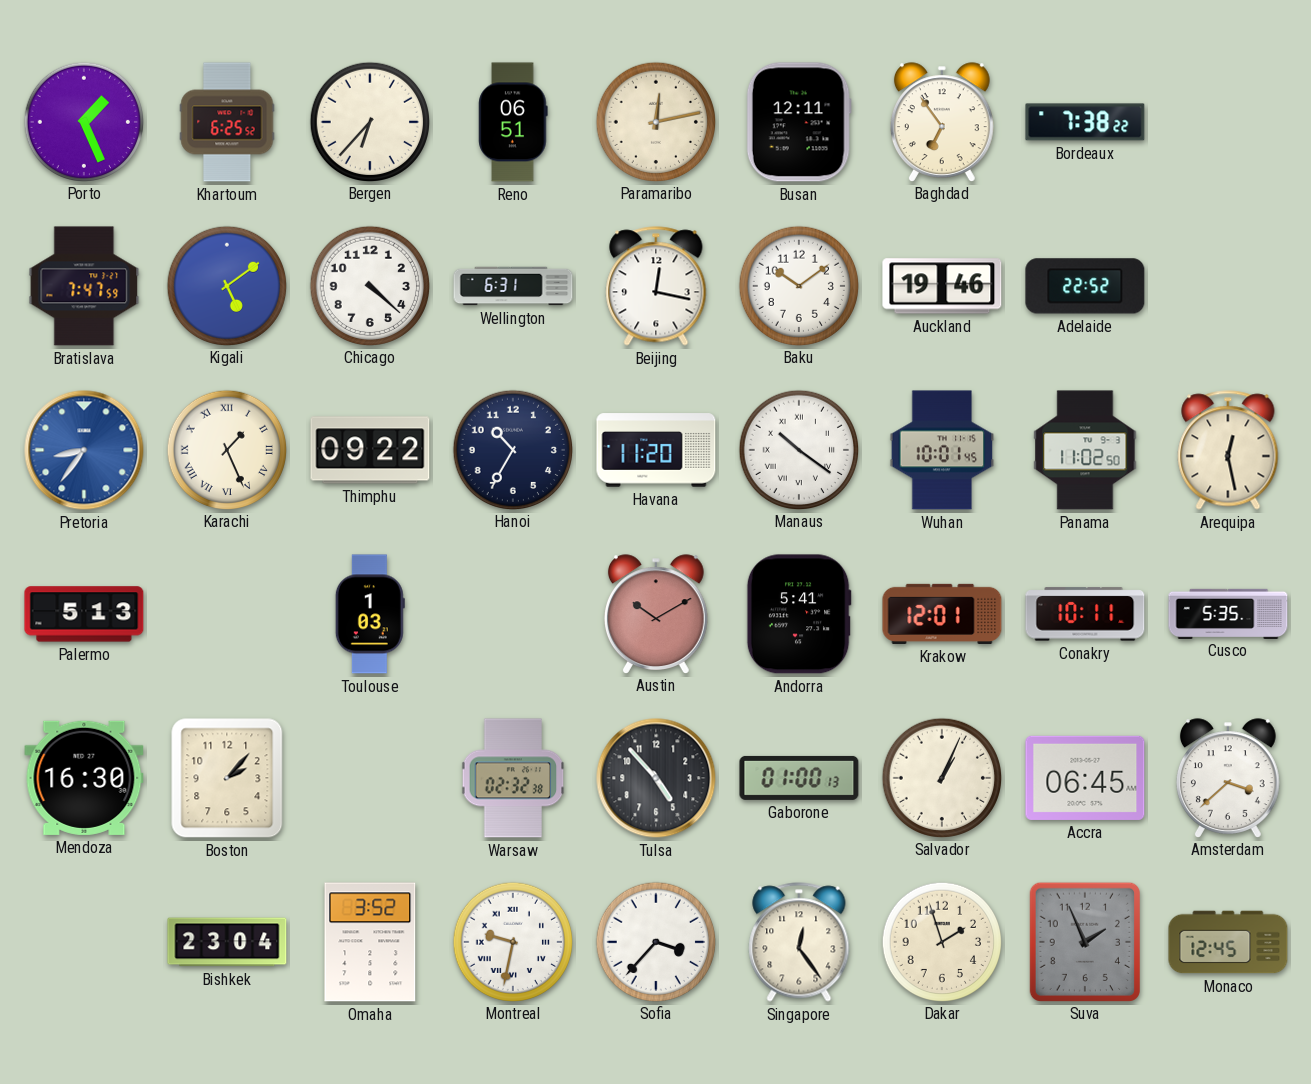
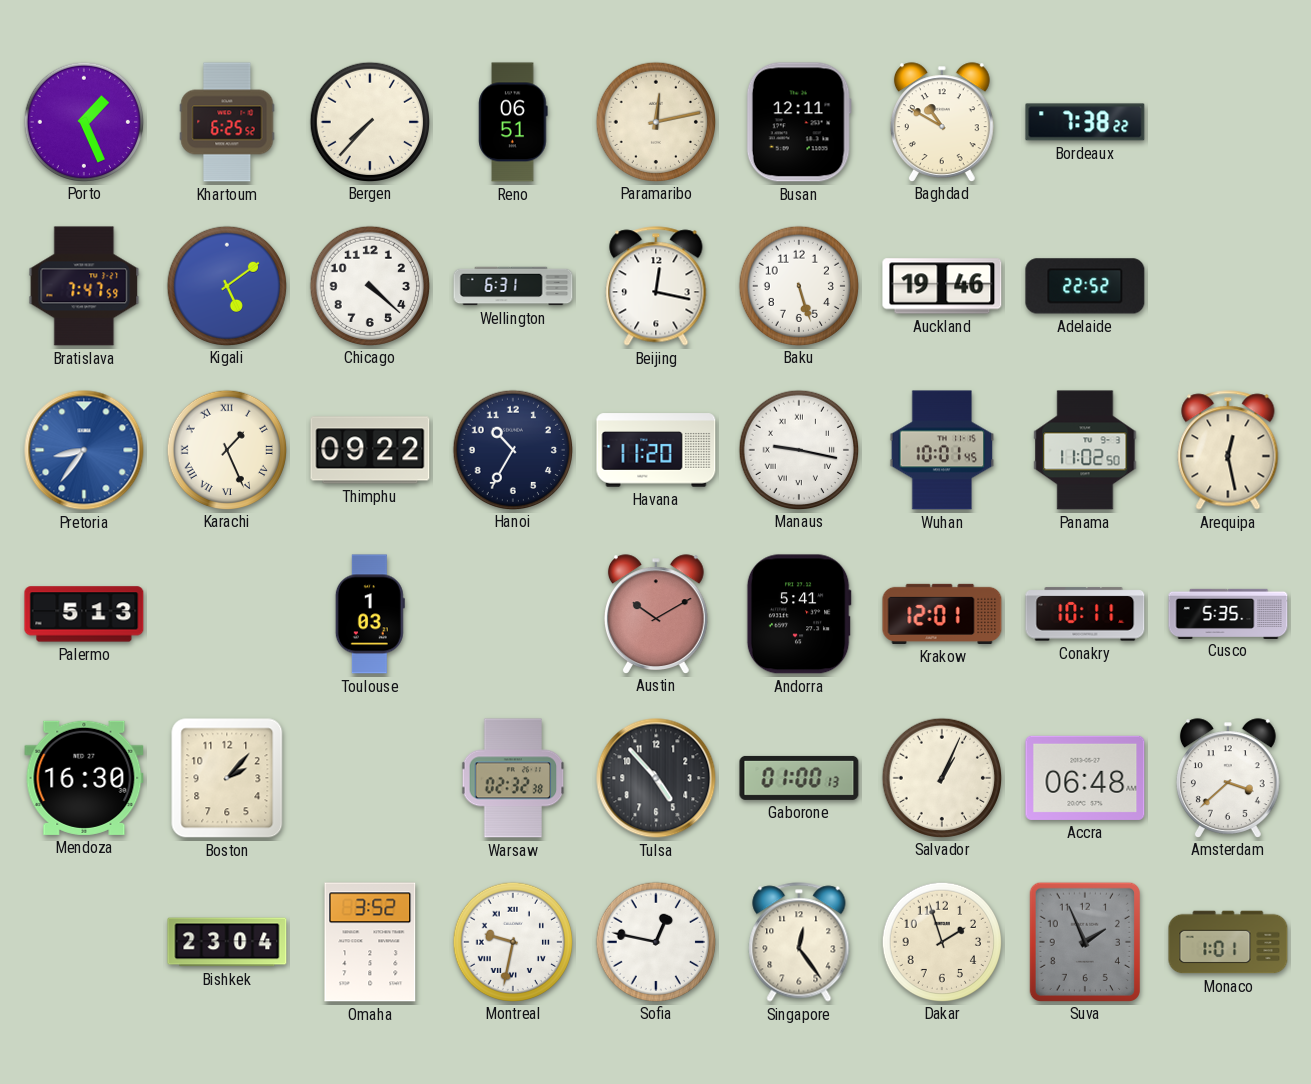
Bergen: 6:37 -> 7:37 (369, 121)
Baghdad: 6:54 -> 10:50 (942, 122)
Baku: 10:09 -> 5:27 (798, 285)
Manaus: 10:21 -> 9:17 (798, 449)
Accra: 06:45 -> 06:48 (1085, 778)
Sofia: 3:37 -> 12:47 (655, 941)
Monaco: 12:45 -> 1:01 (1228, 942)
